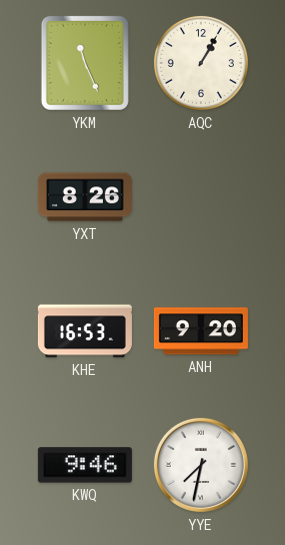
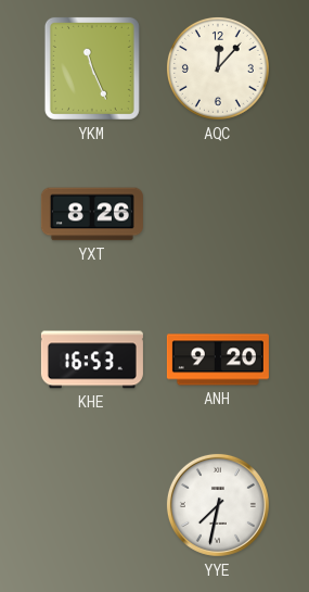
AQC: 1:05 -> 12:07 (218, 68)
KWQ: 9:46 -> none (85, 465)
